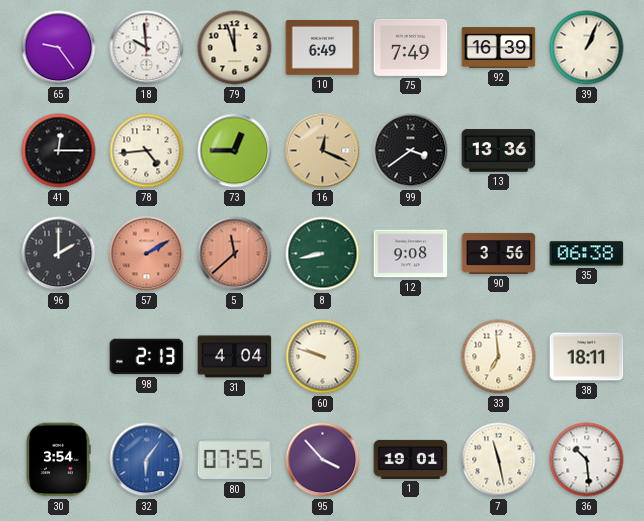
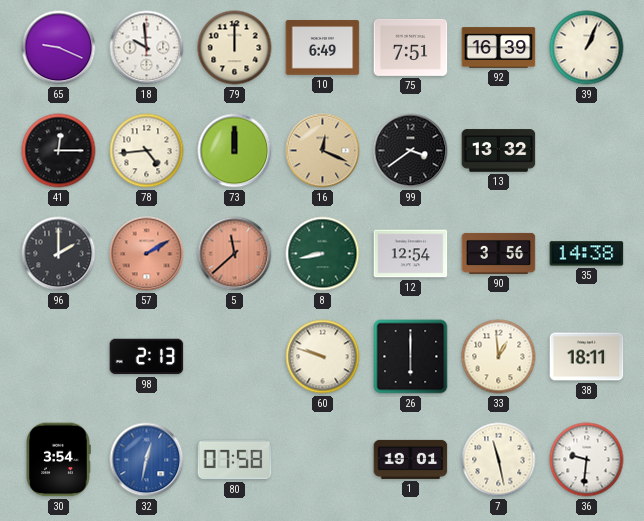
65: 9:24 -> 9:19 (59, 48)
79: 11:57 -> 12:00 (235, 48)
75: 7:49 -> 7:51 (411, 47)
73: 12:45 -> 12:00 (235, 151)
13: 13:36 -> 13:32 (499, 151)
12: 9:08 -> 12:54 (411, 254)
35: 06:38 -> 14:38 (587, 254)
31: 4:04 -> none (235, 357)
26: none -> 6:00 (411, 357)
33: 6:59 -> 12:59 (499, 357)
32: 6:06 -> 12:32 (147, 460)
80: 07:55 -> 07:58 (235, 460)
95: 3:53 -> none (323, 460)
36: 10:29 -> 9:31 (587, 460)
